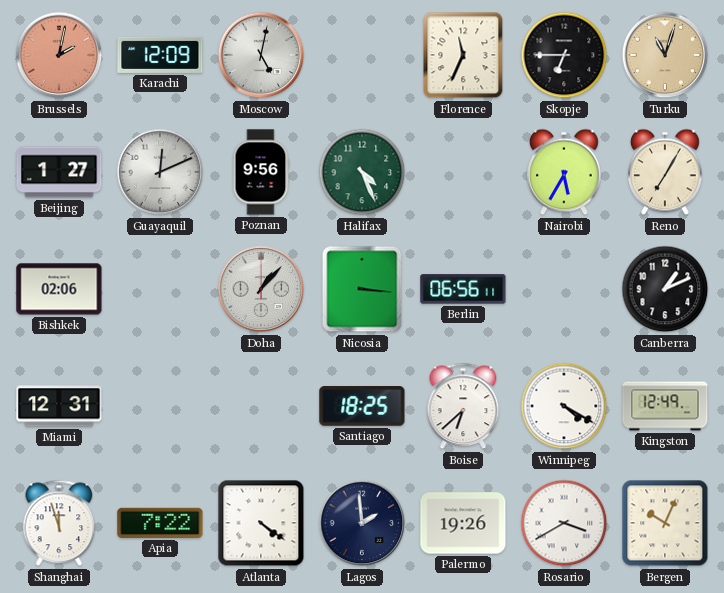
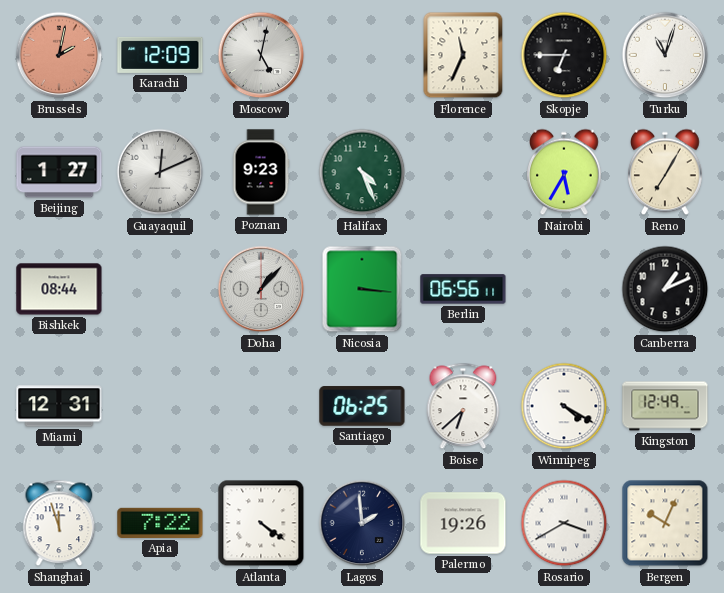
Turku dial: champagne -> white (665, 55)
Poznan: 9:56 -> 9:23 (261, 172)
Bishkek: 02:06 -> 08:44 (59, 289)
Santiago: 18:25 -> 06:25 (362, 406)
